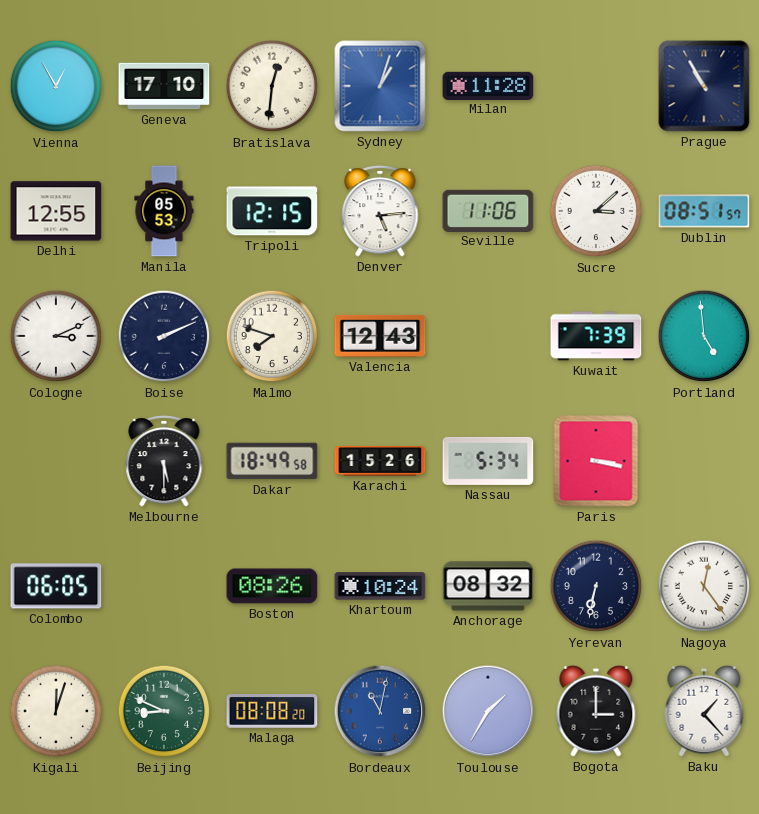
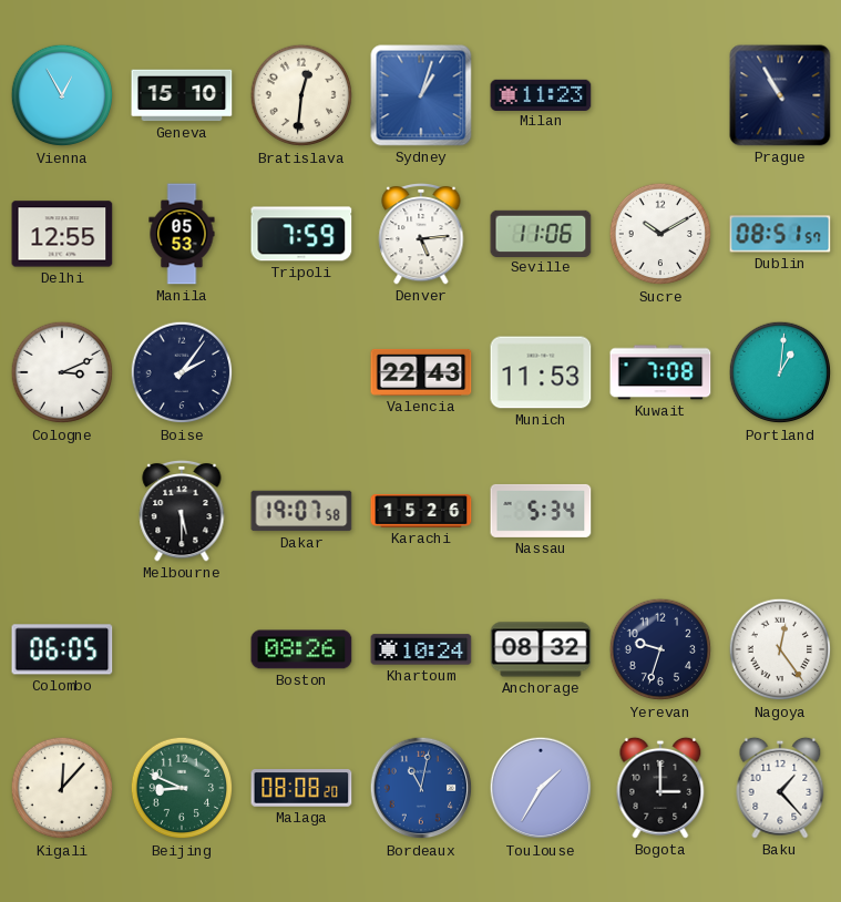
Geneva: 17:10 -> 15:10 (182, 95)
Milan: 11:28 -> 11:23 (541, 94)
Tripoli: 12:15 -> 7:59 (301, 234)
Sucre: 3:08 -> 10:10 (660, 234)
Boise: 2:11 -> 2:06 (182, 372)
Malmo: 7:48 -> none (272, 336)
Valencia: 12:43 -> 22:43 (421, 372)
Munich: none -> 11:53 (541, 372)
Kuwait: 7:39 -> 7:08 (660, 372)
Portland: 4:59 -> 1:01 (780, 372)
Dakar: 18:49 -> 19:07 (301, 511)
Paris: 3:17 -> none (596, 461)
Yerevan: 6:32 -> 9:33 (660, 649)
Kigali: 12:03 -> 12:07 (62, 788)
